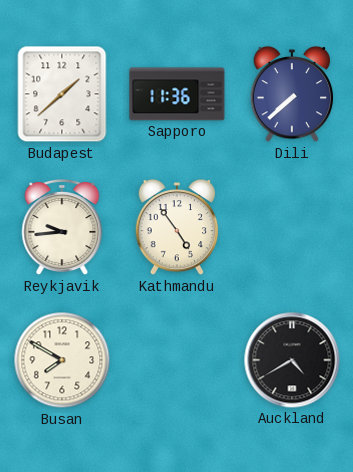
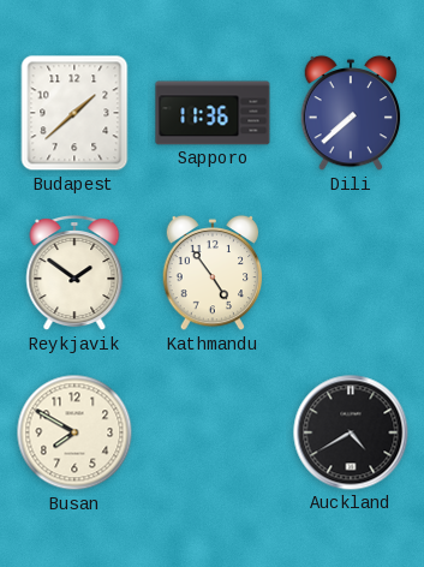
Reykjavik: 9:44 -> 1:51 (74, 274)
